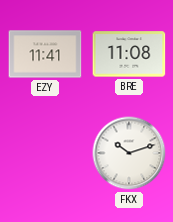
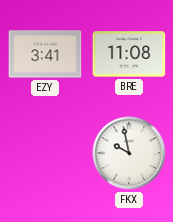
EZY: 11:41 -> 3:41 (45, 54)
FKX: 10:12 -> 9:58 (129, 153)
